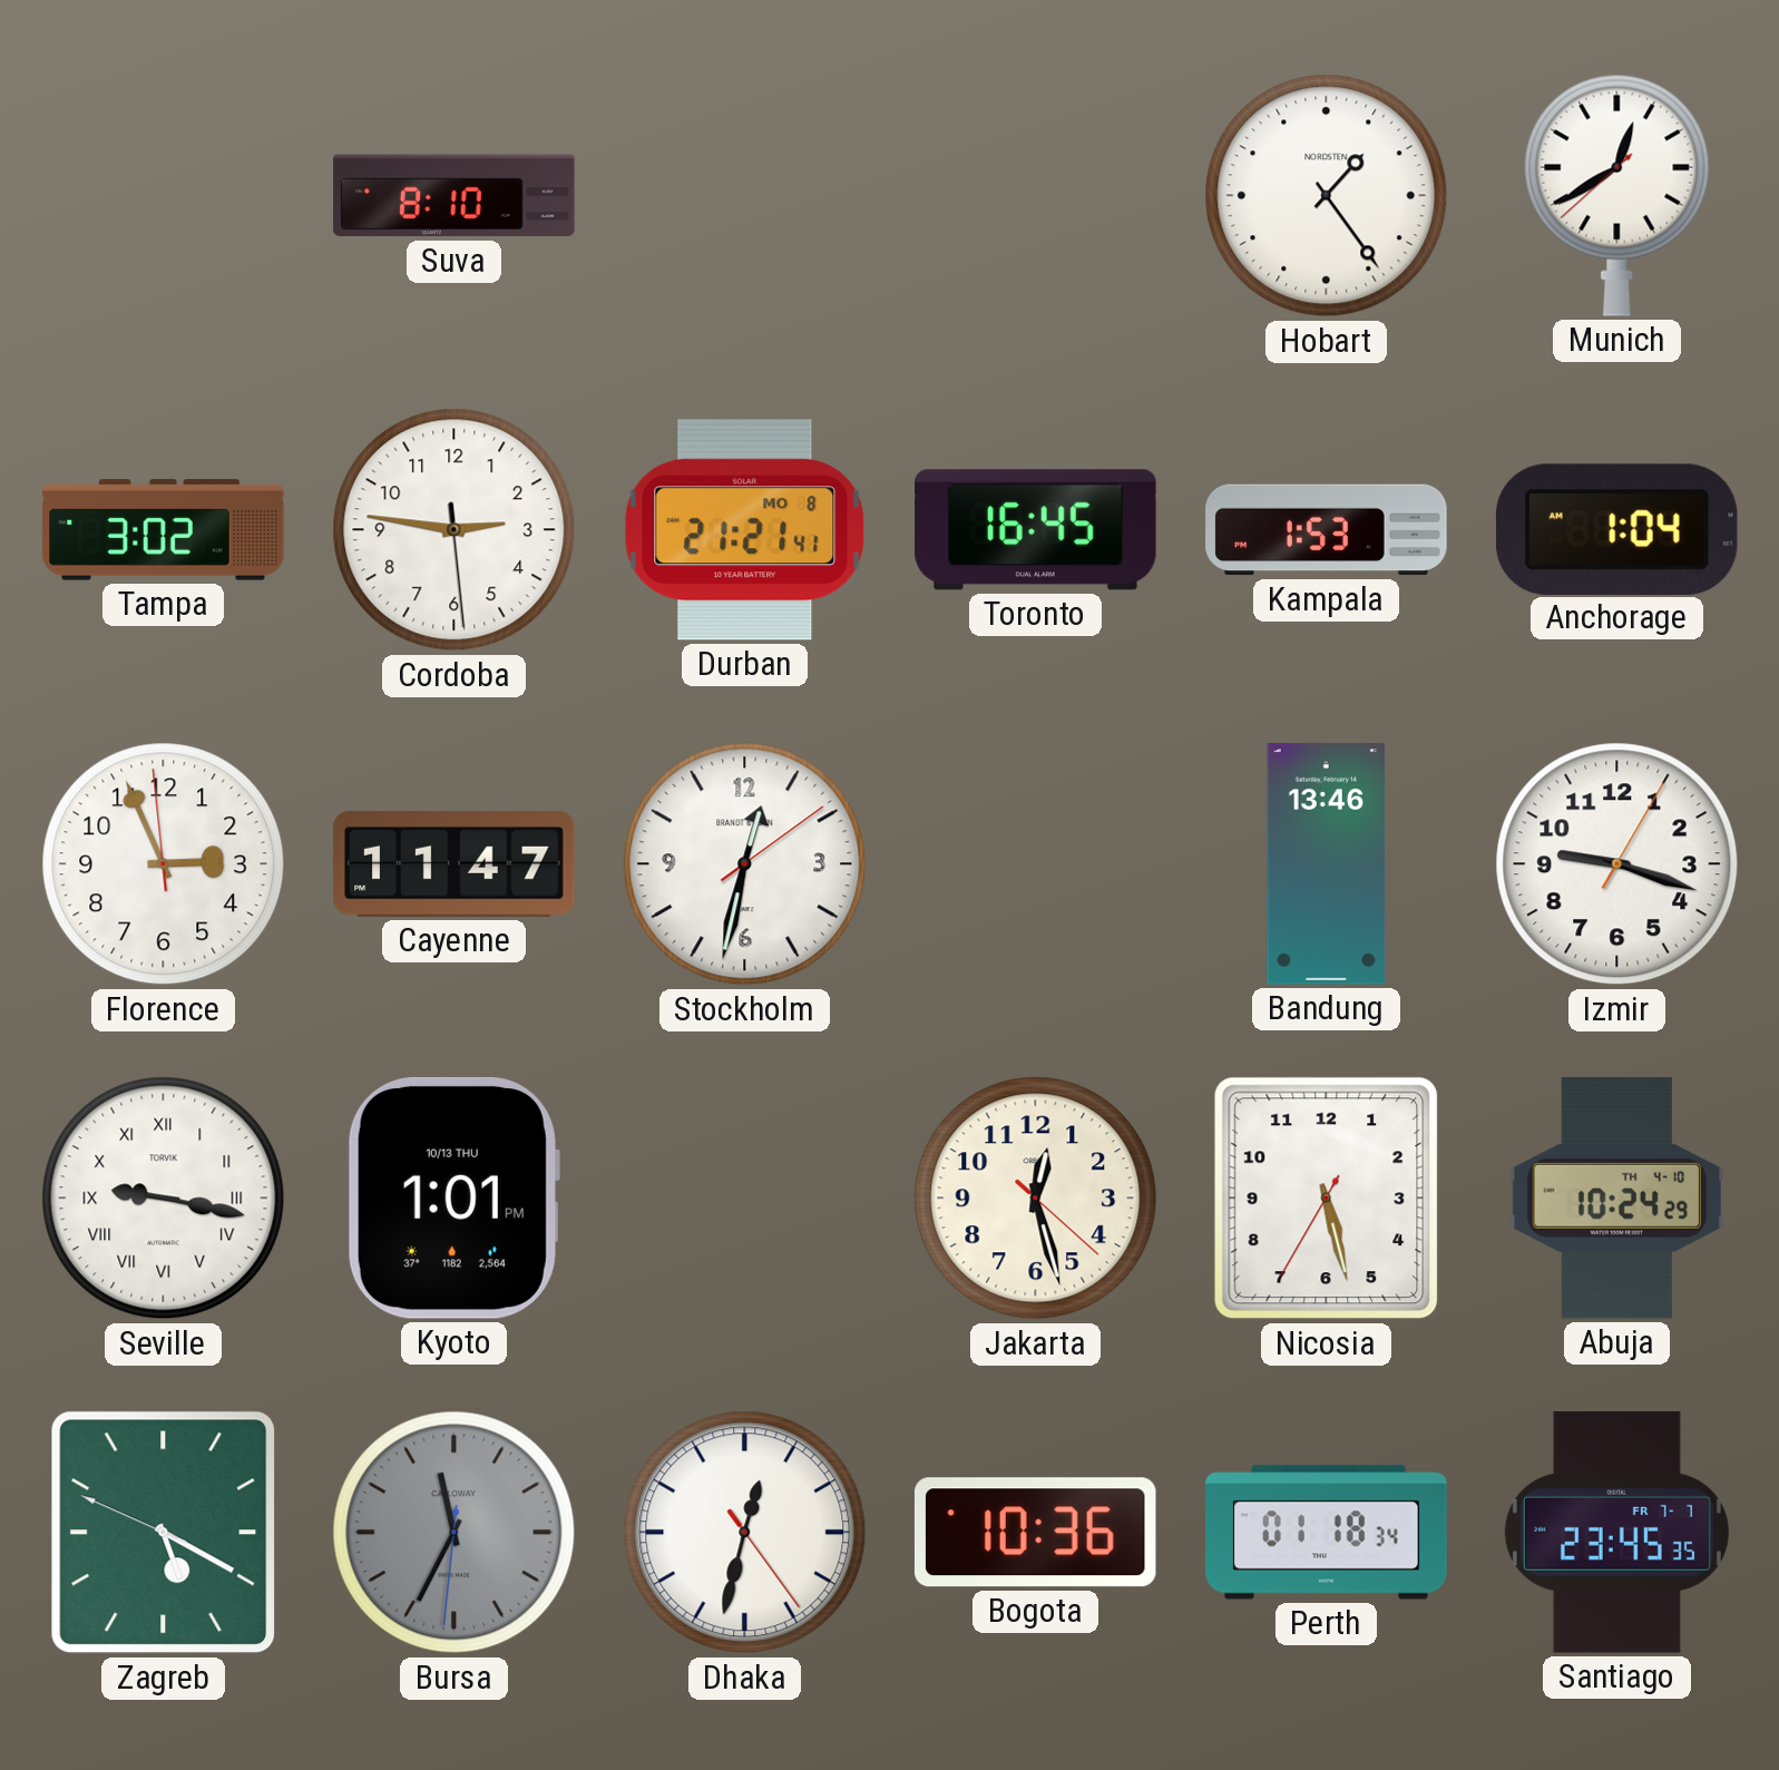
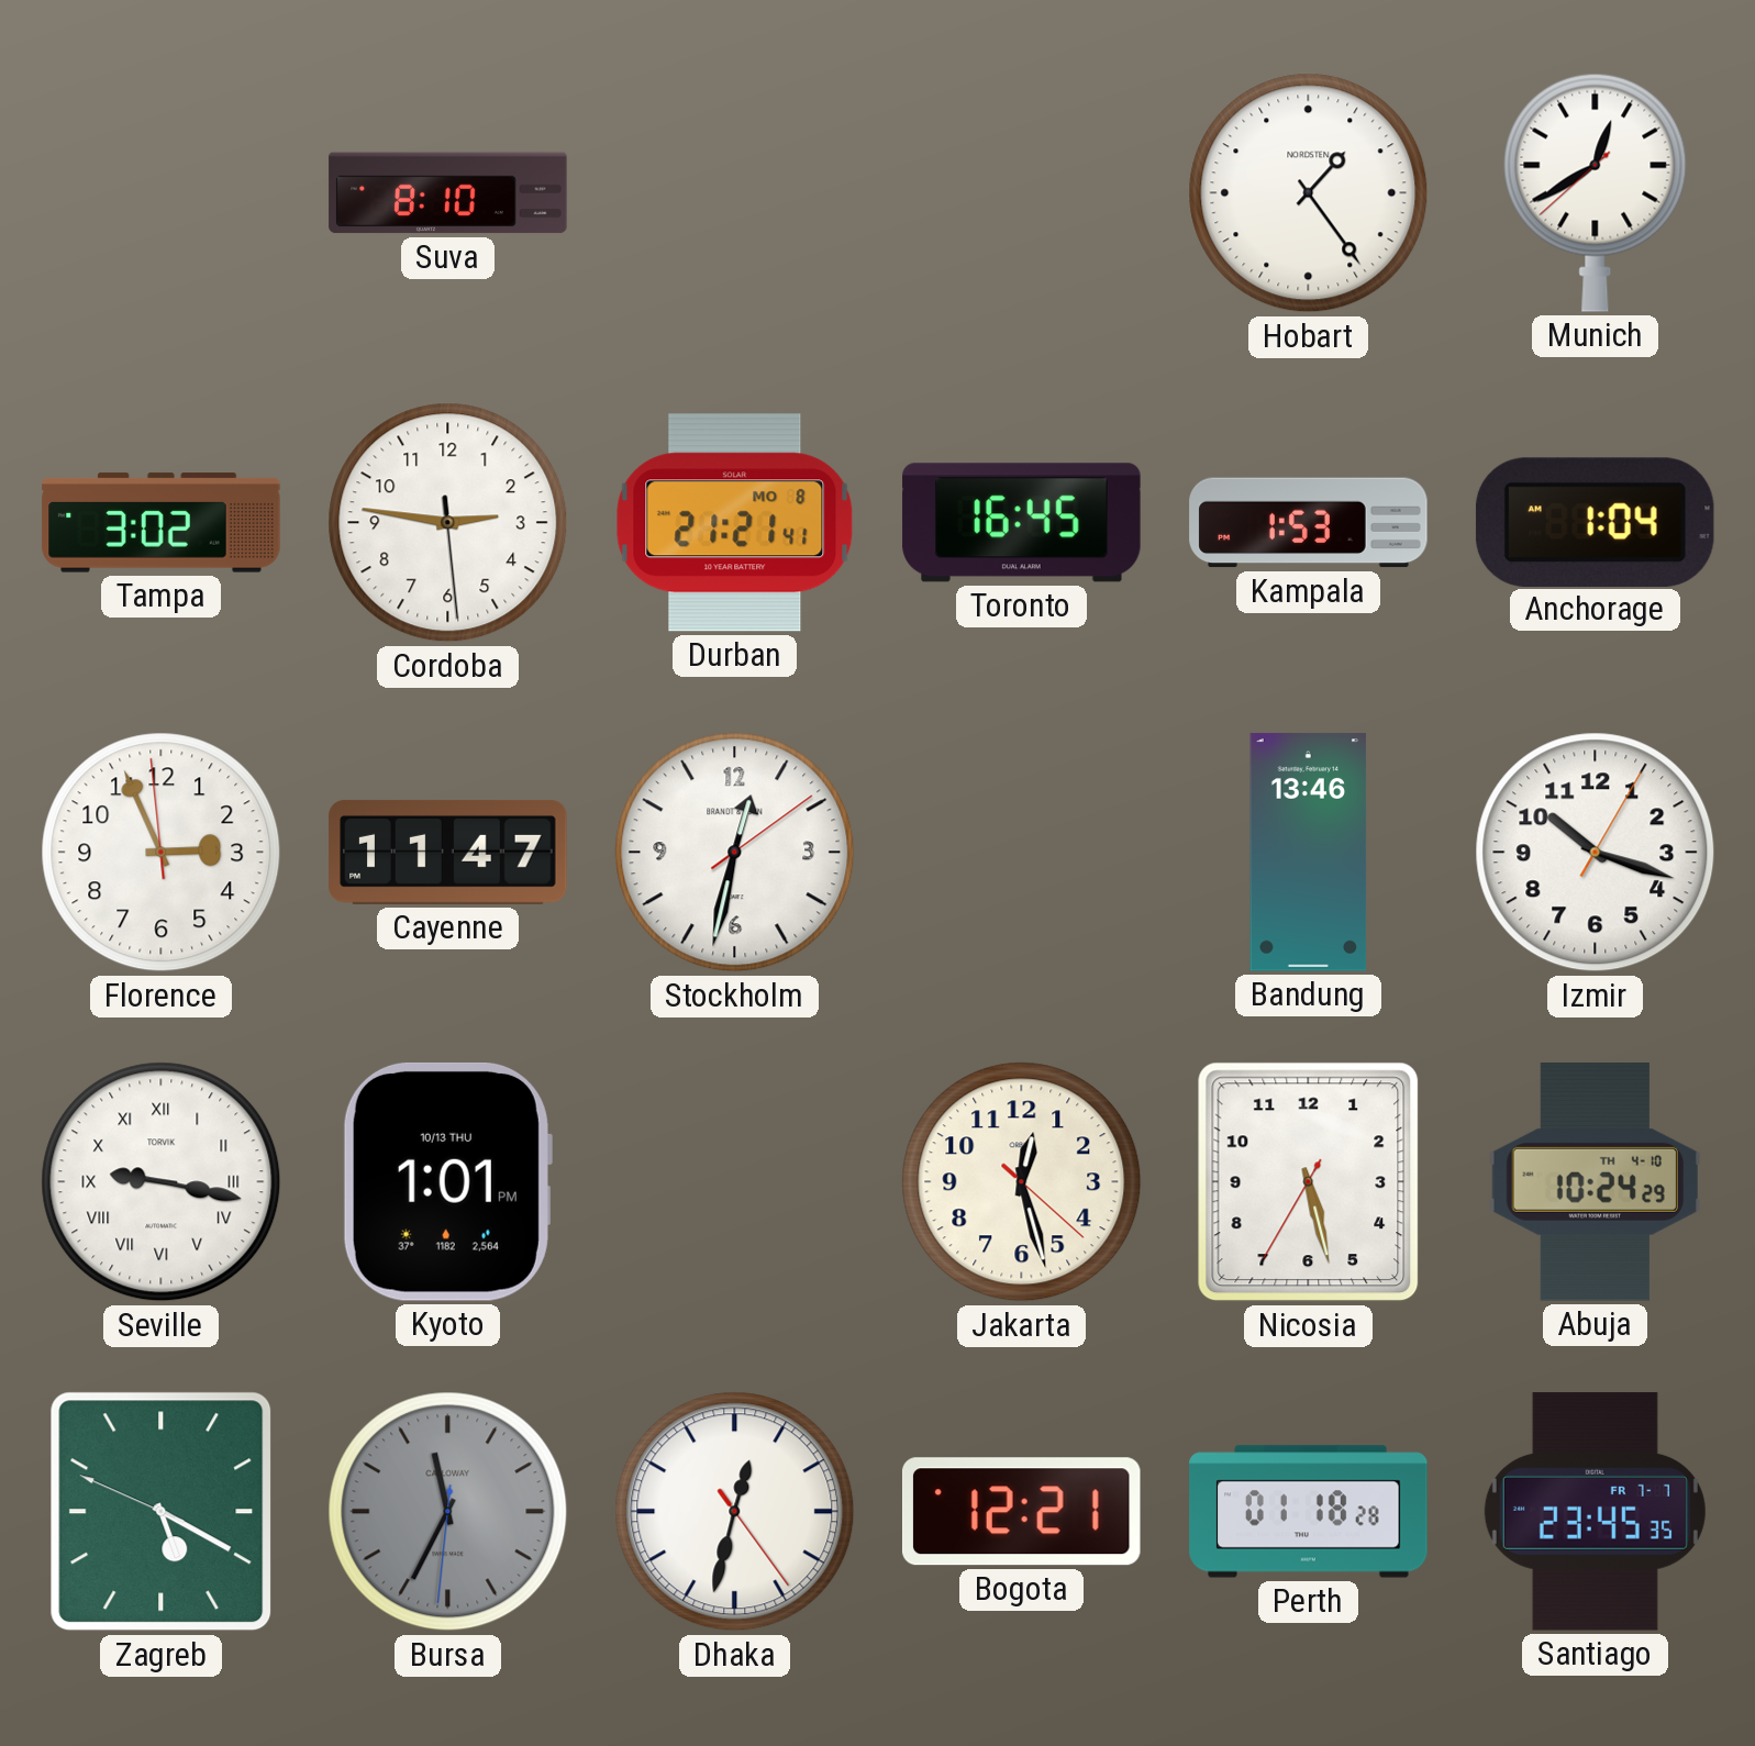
Izmir: 9:18 -> 10:18 (1596, 853)
Bogota: 10:36 -> 12:21 (1021, 1512)
Perth: 01:18:34 -> 01:18:28 (1309, 1512)
